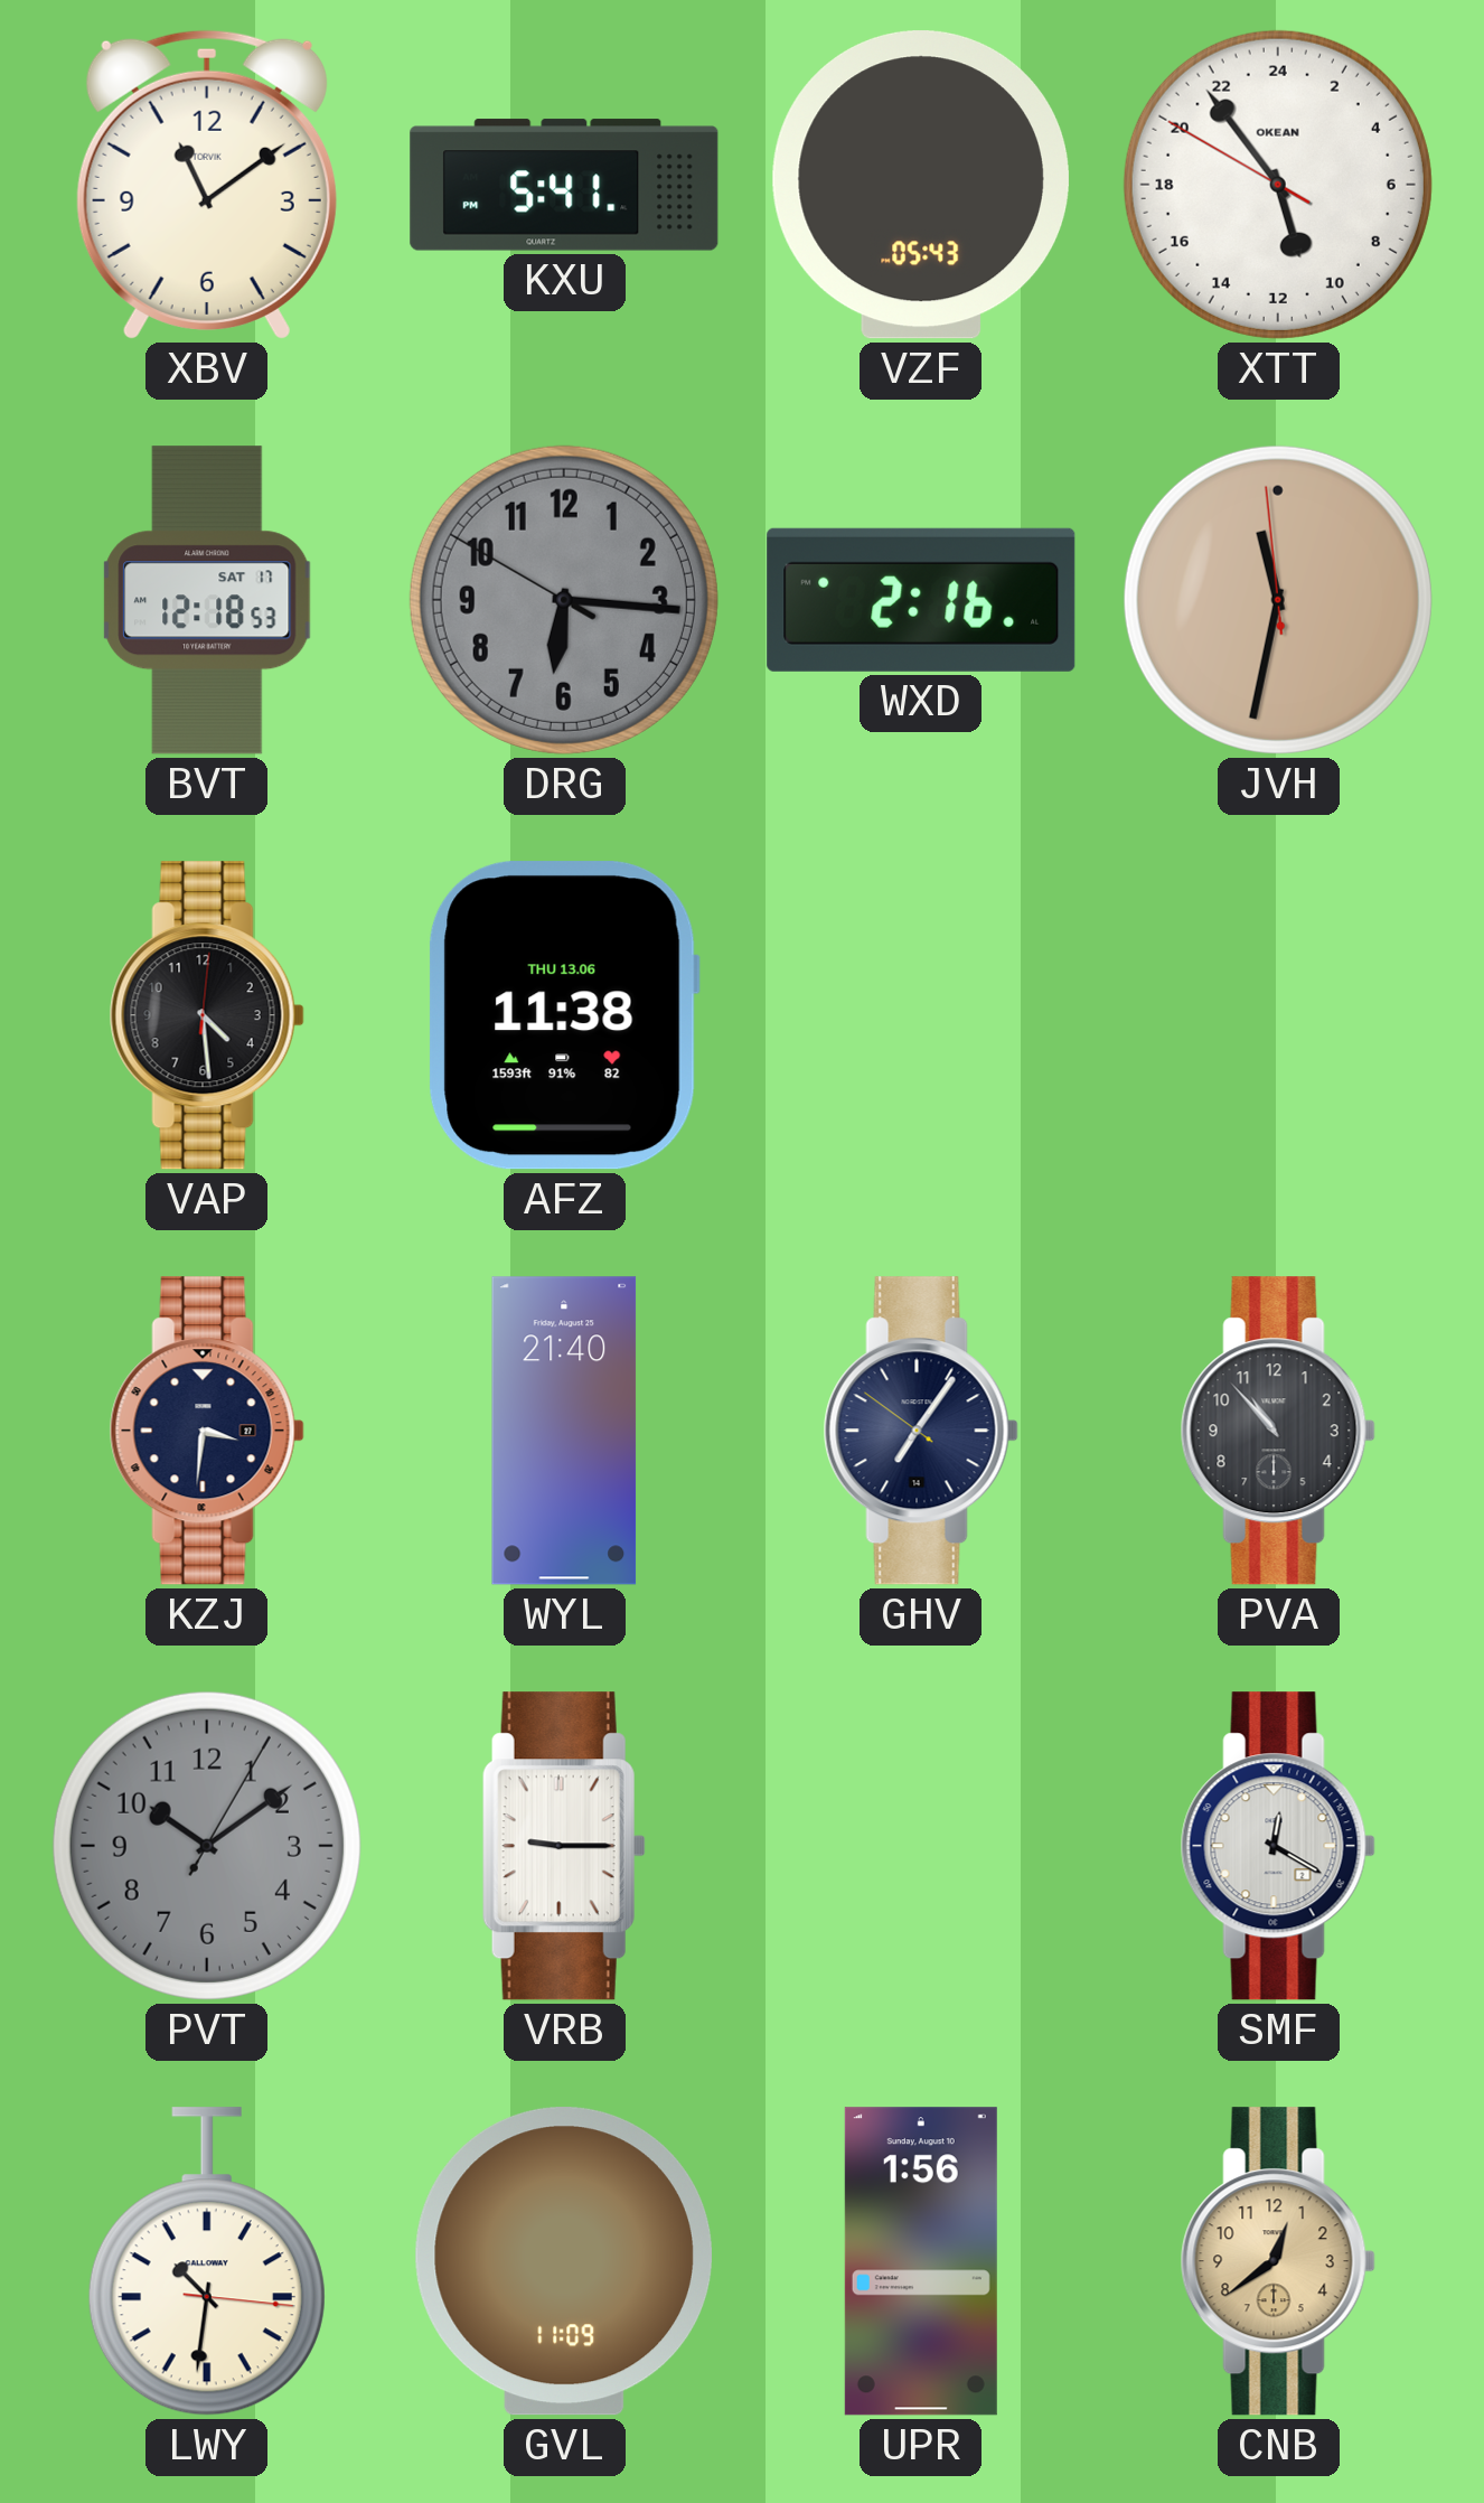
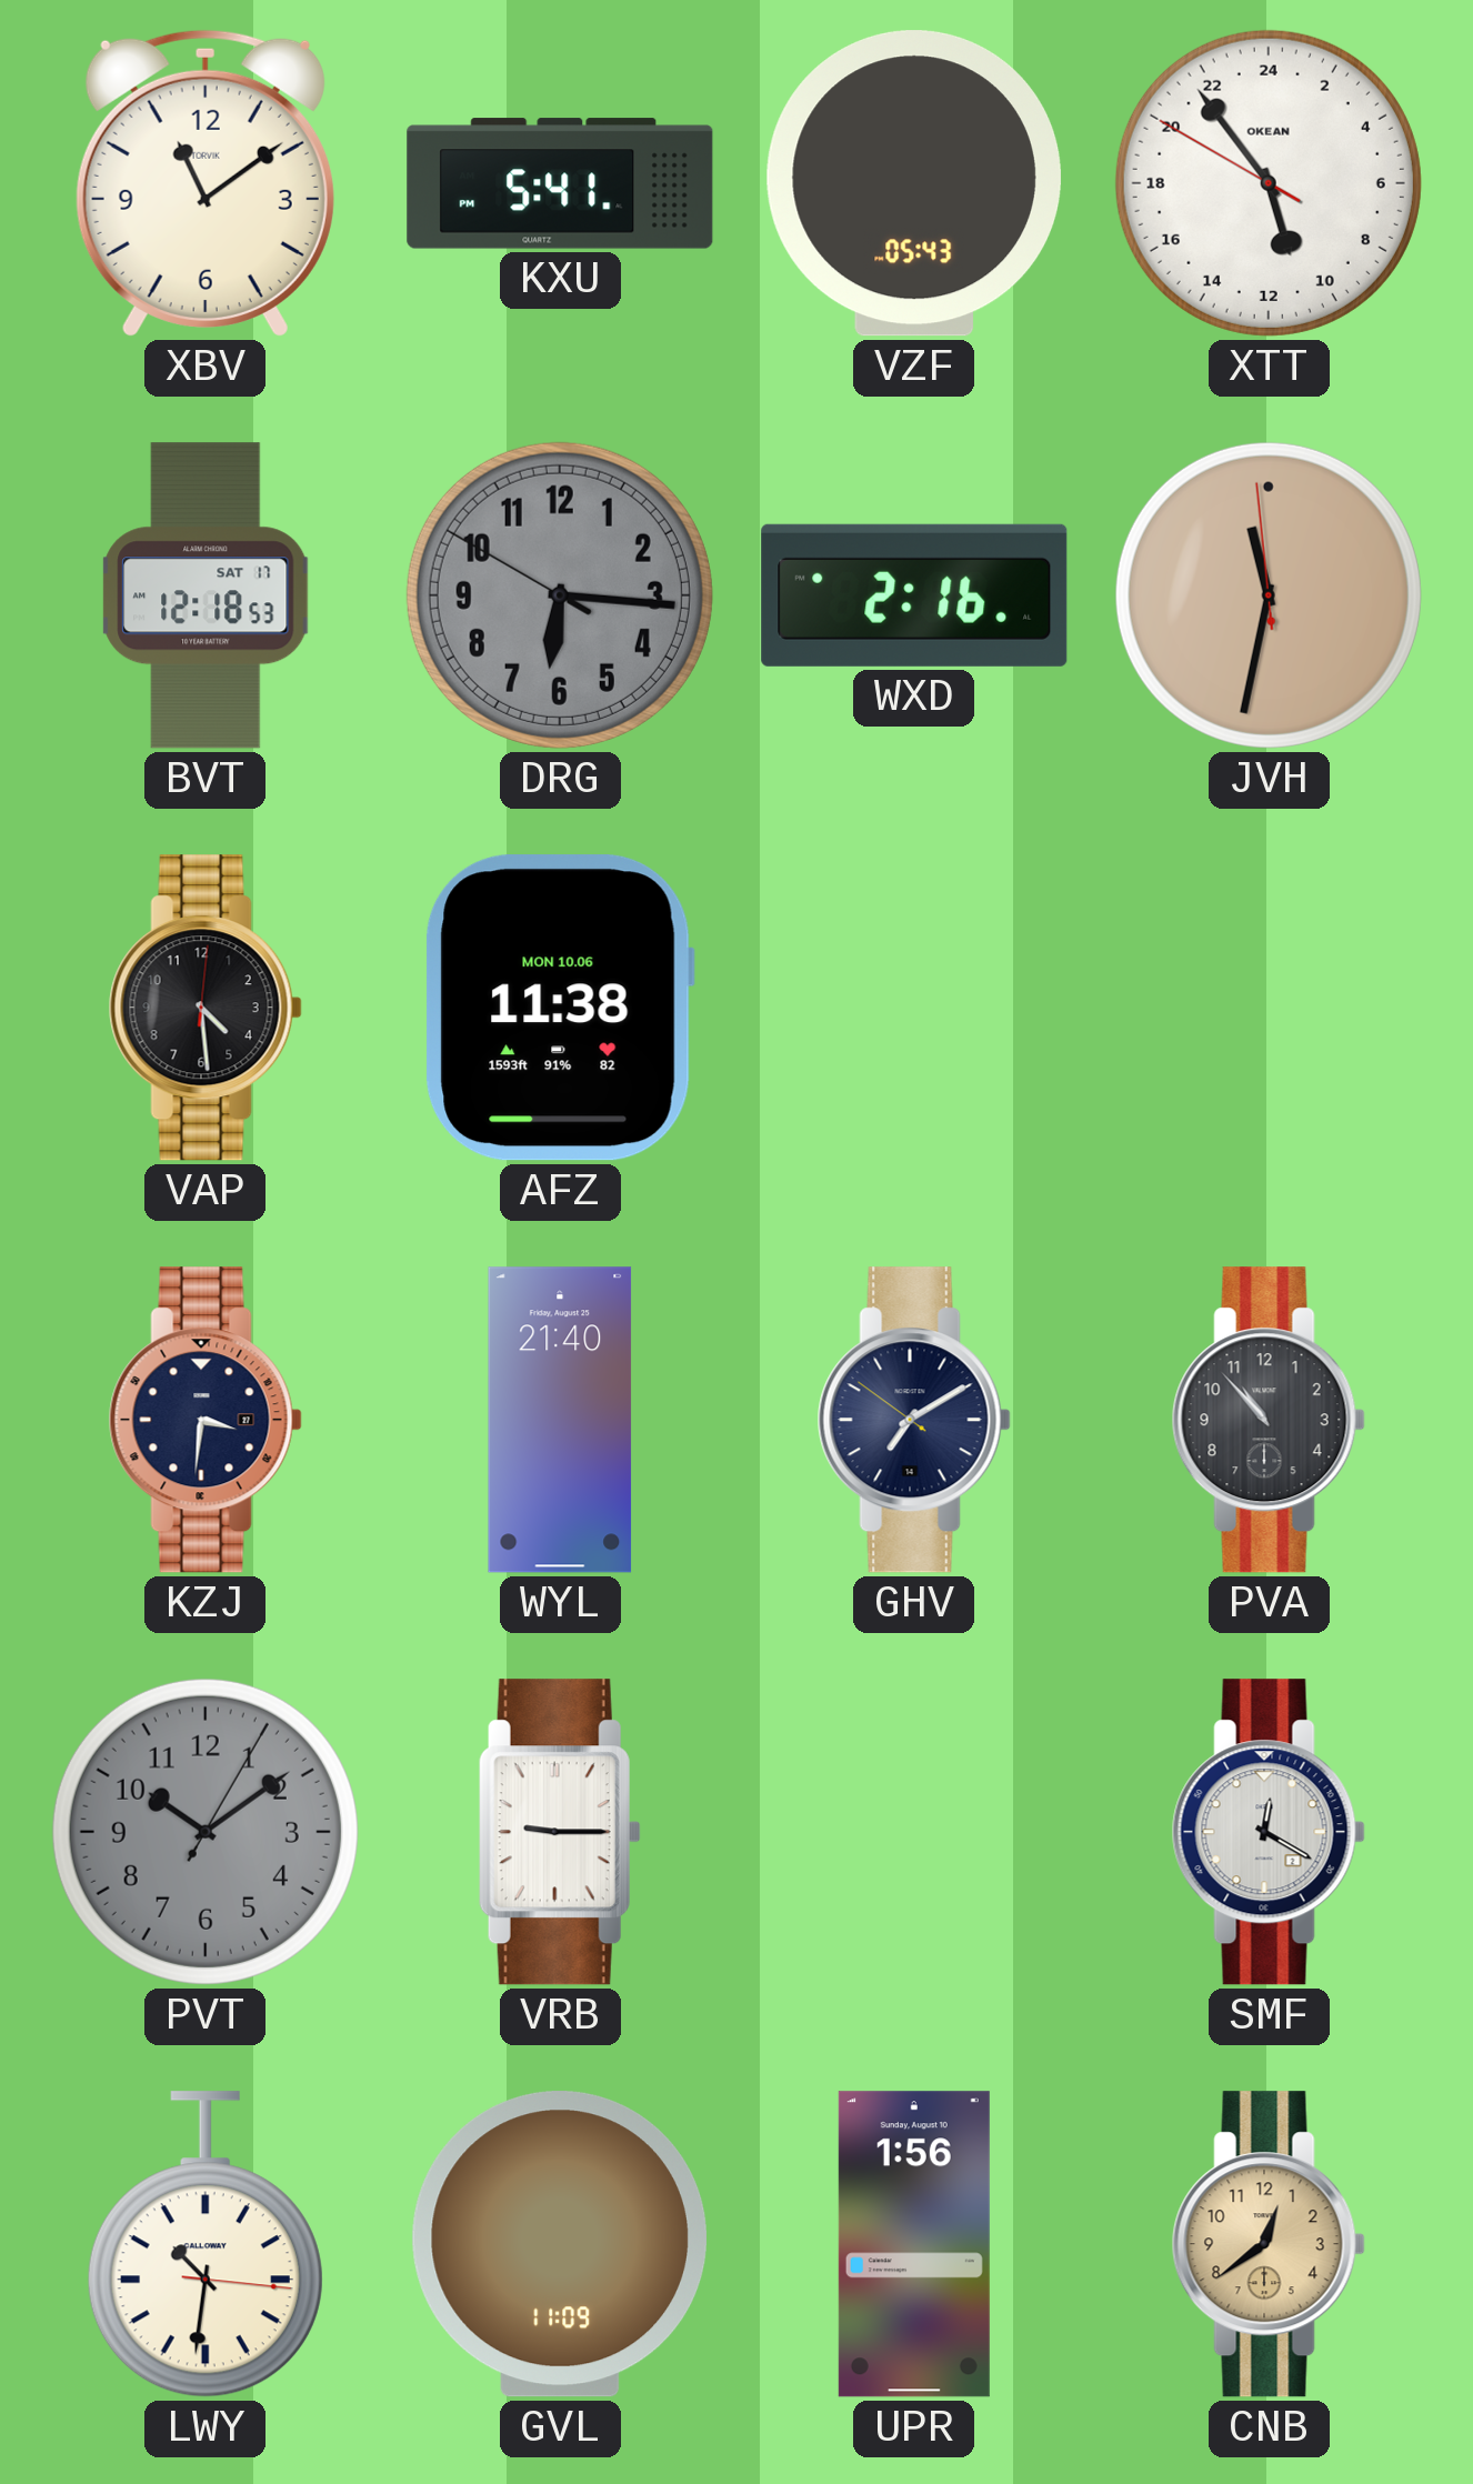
AFZ date: THU 13.06 -> MON 10.06 (560, 1008)
GHV: 7:05 -> 7:09 (914, 1420)
